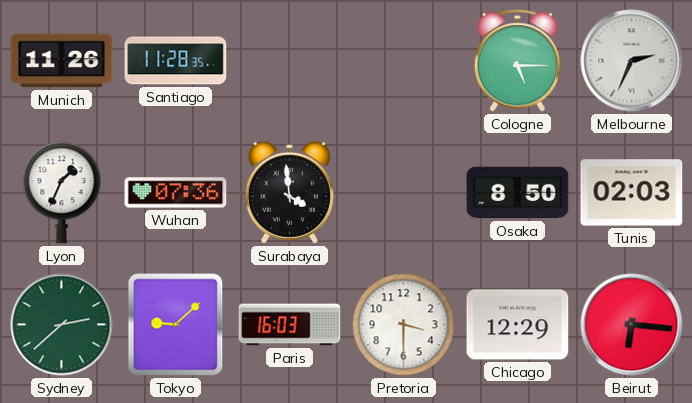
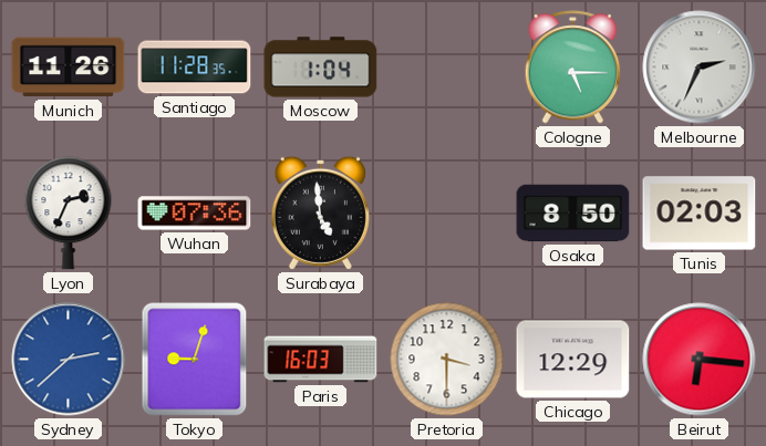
Moscow: none -> 1:04 (321, 68)
Lyon: 1:34 -> 2:34 (69, 214)
Surabaya: 3:59 -> 4:59 (320, 212)
Sydney dial: green -> blue (69, 360)
Tokyo: 9:08 -> 9:03 (195, 360)
